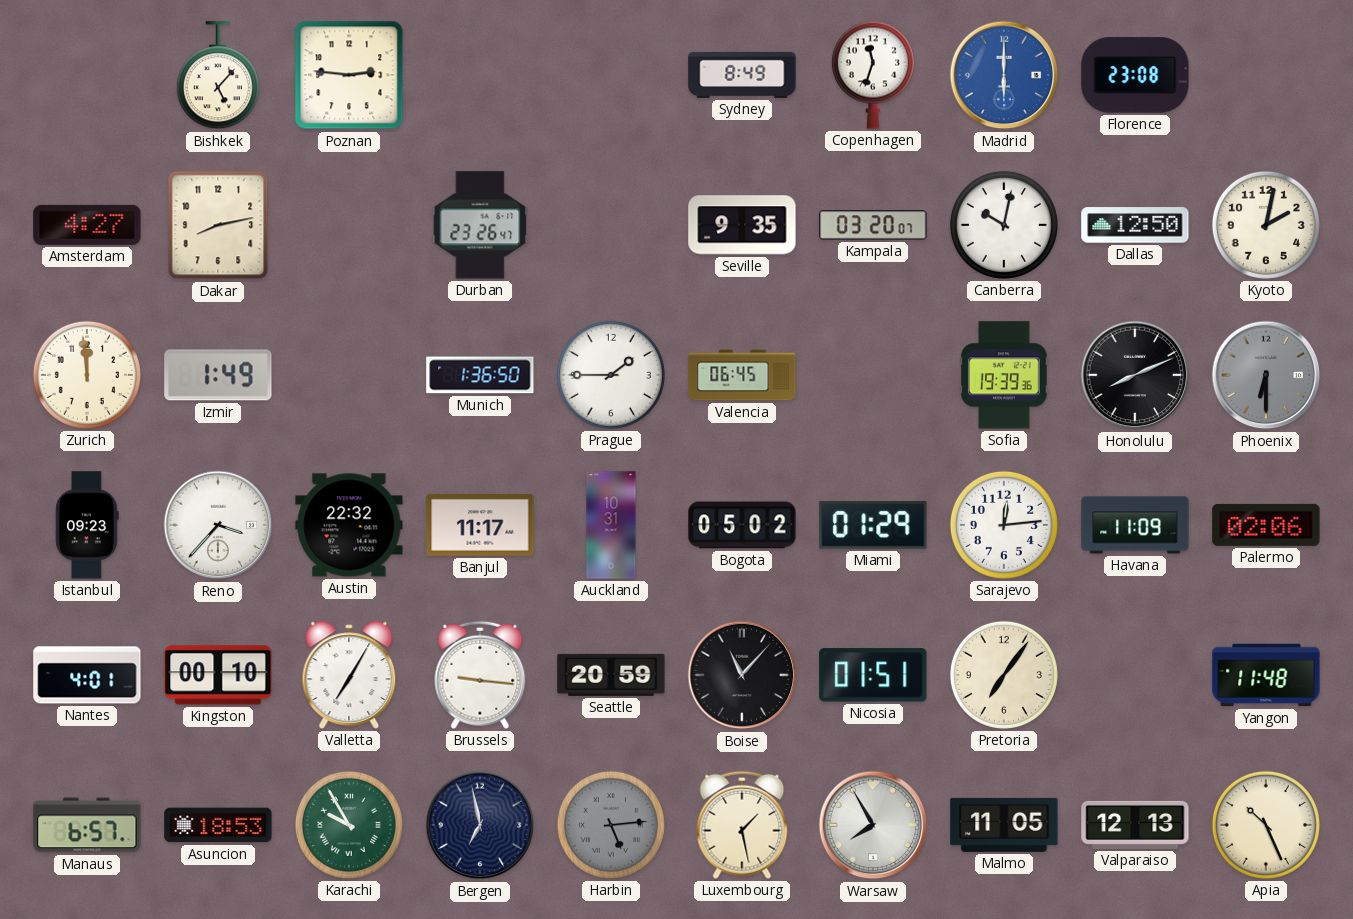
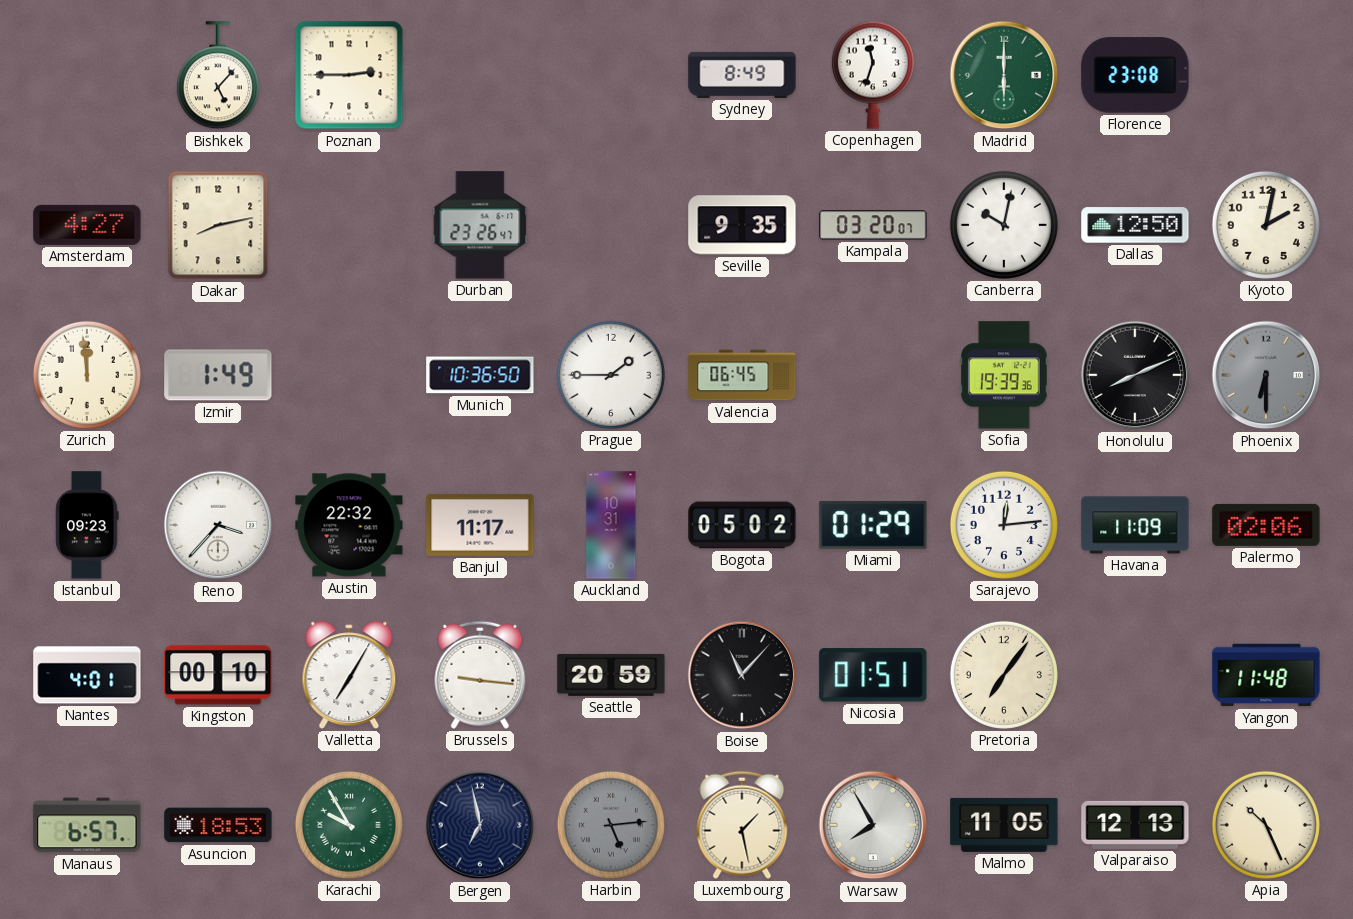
Poznan: 2:46 -> 2:45 (349, 75)
Madrid dial: blue -> green (1004, 75)
Munich: 1:36 -> 10:36 (480, 375)
